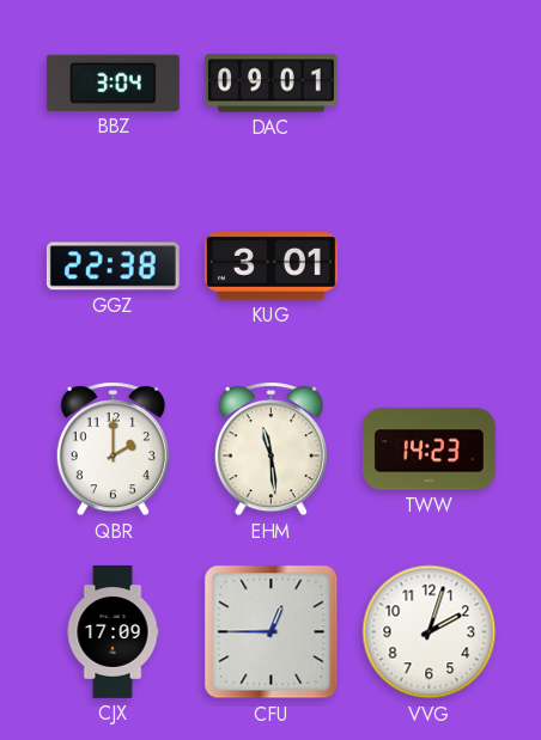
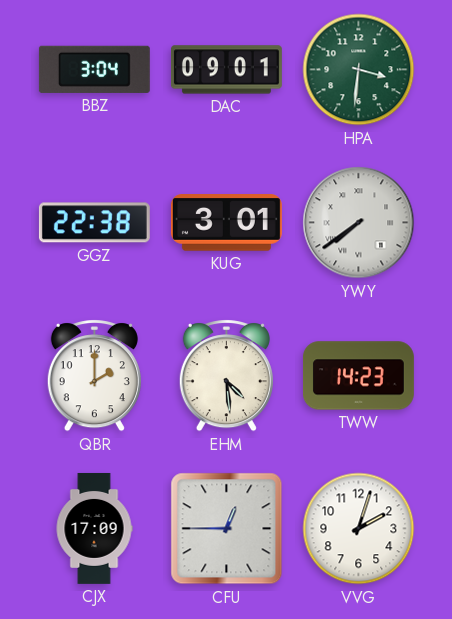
HPA: none -> 3:31 (359, 70)
YWY: none -> 7:39 (359, 223)
EHM: 11:29 -> 4:29 (226, 376)
